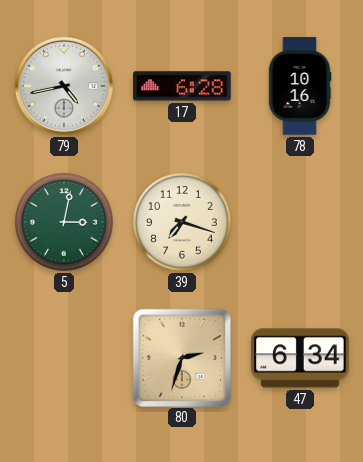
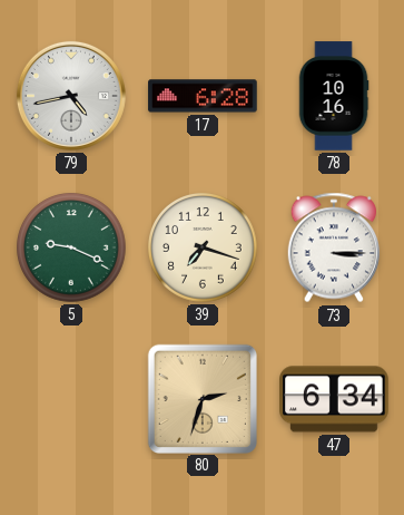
5: 3:02 -> 9:19 (72, 249)
73: none -> 3:15 (334, 247)
